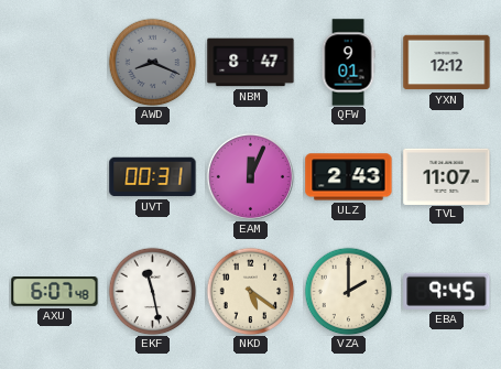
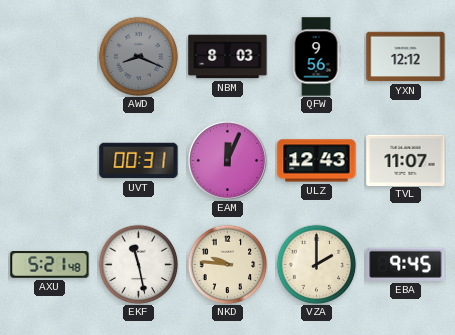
NBM: 8:47 -> 8:03 (228, 57)
QFW: 9:01 -> 9:56 (316, 57)
ULZ: 2:43 -> 12:43 (317, 161)
AXU: 6:07 -> 5:21 (50, 265)
NKD: 5:21 -> 9:46 (227, 264)
